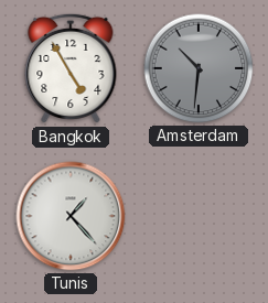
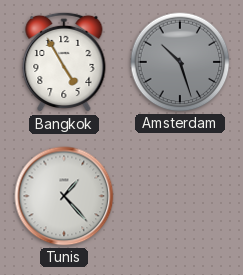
Amsterdam: 10:31 -> 10:27 (180, 62)
